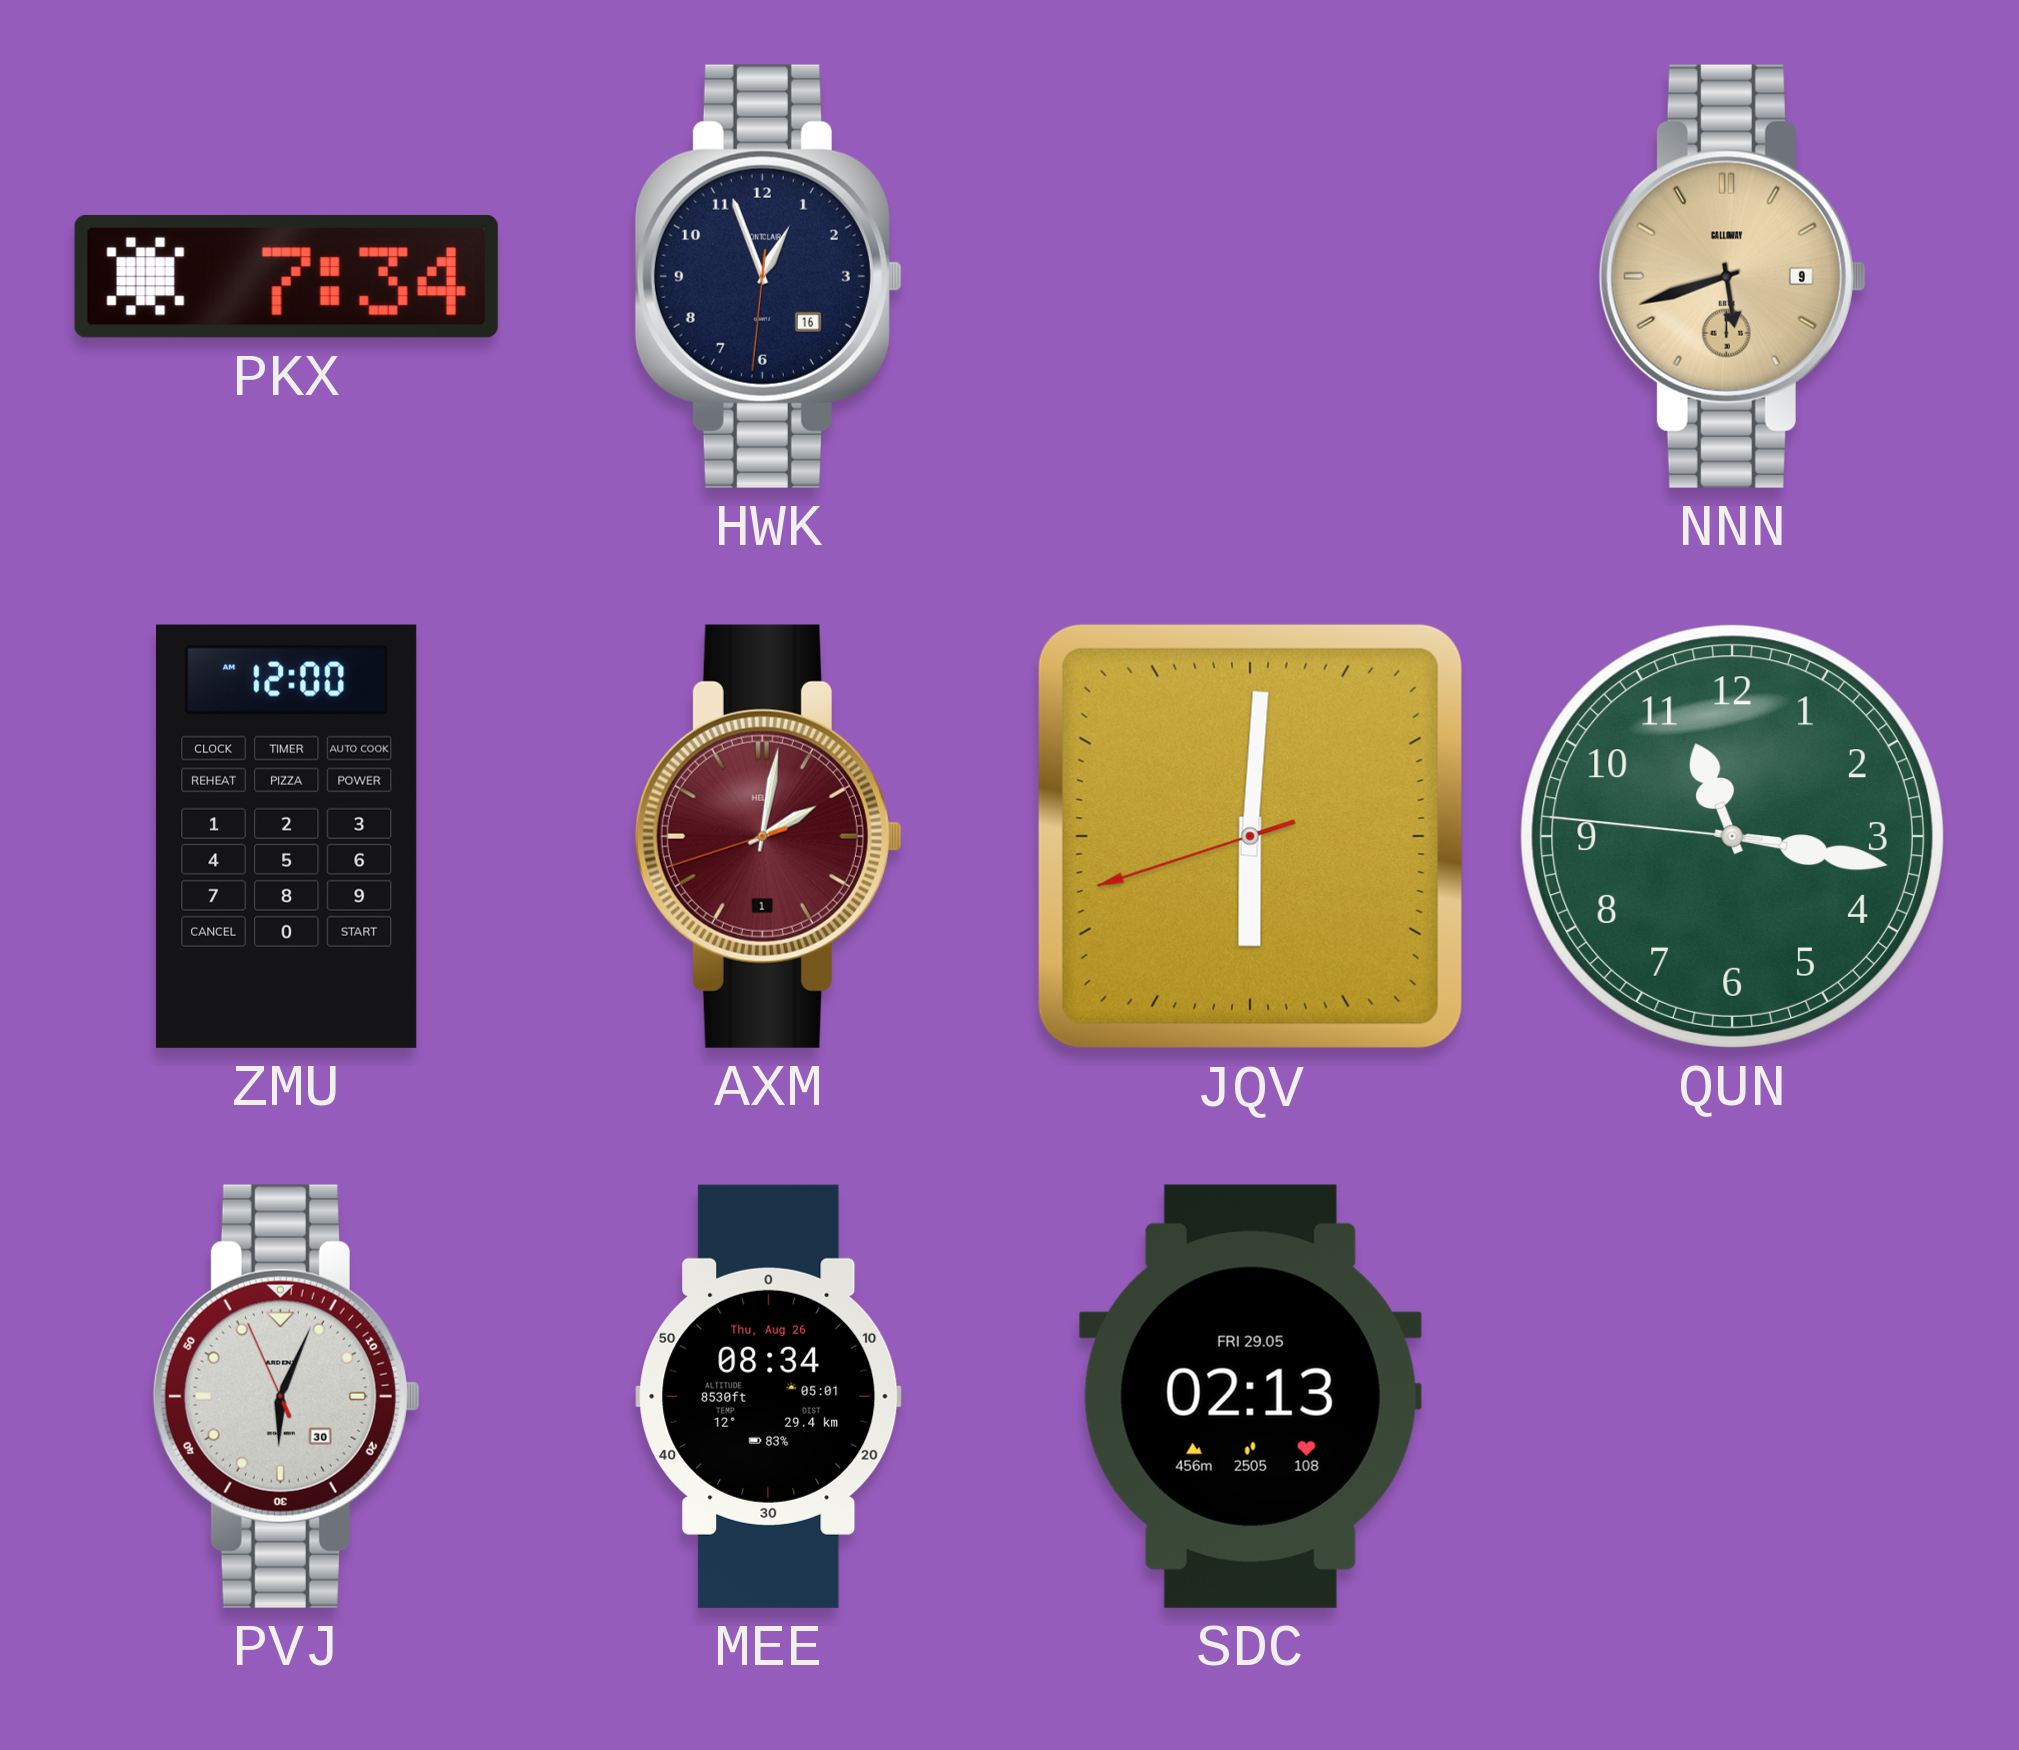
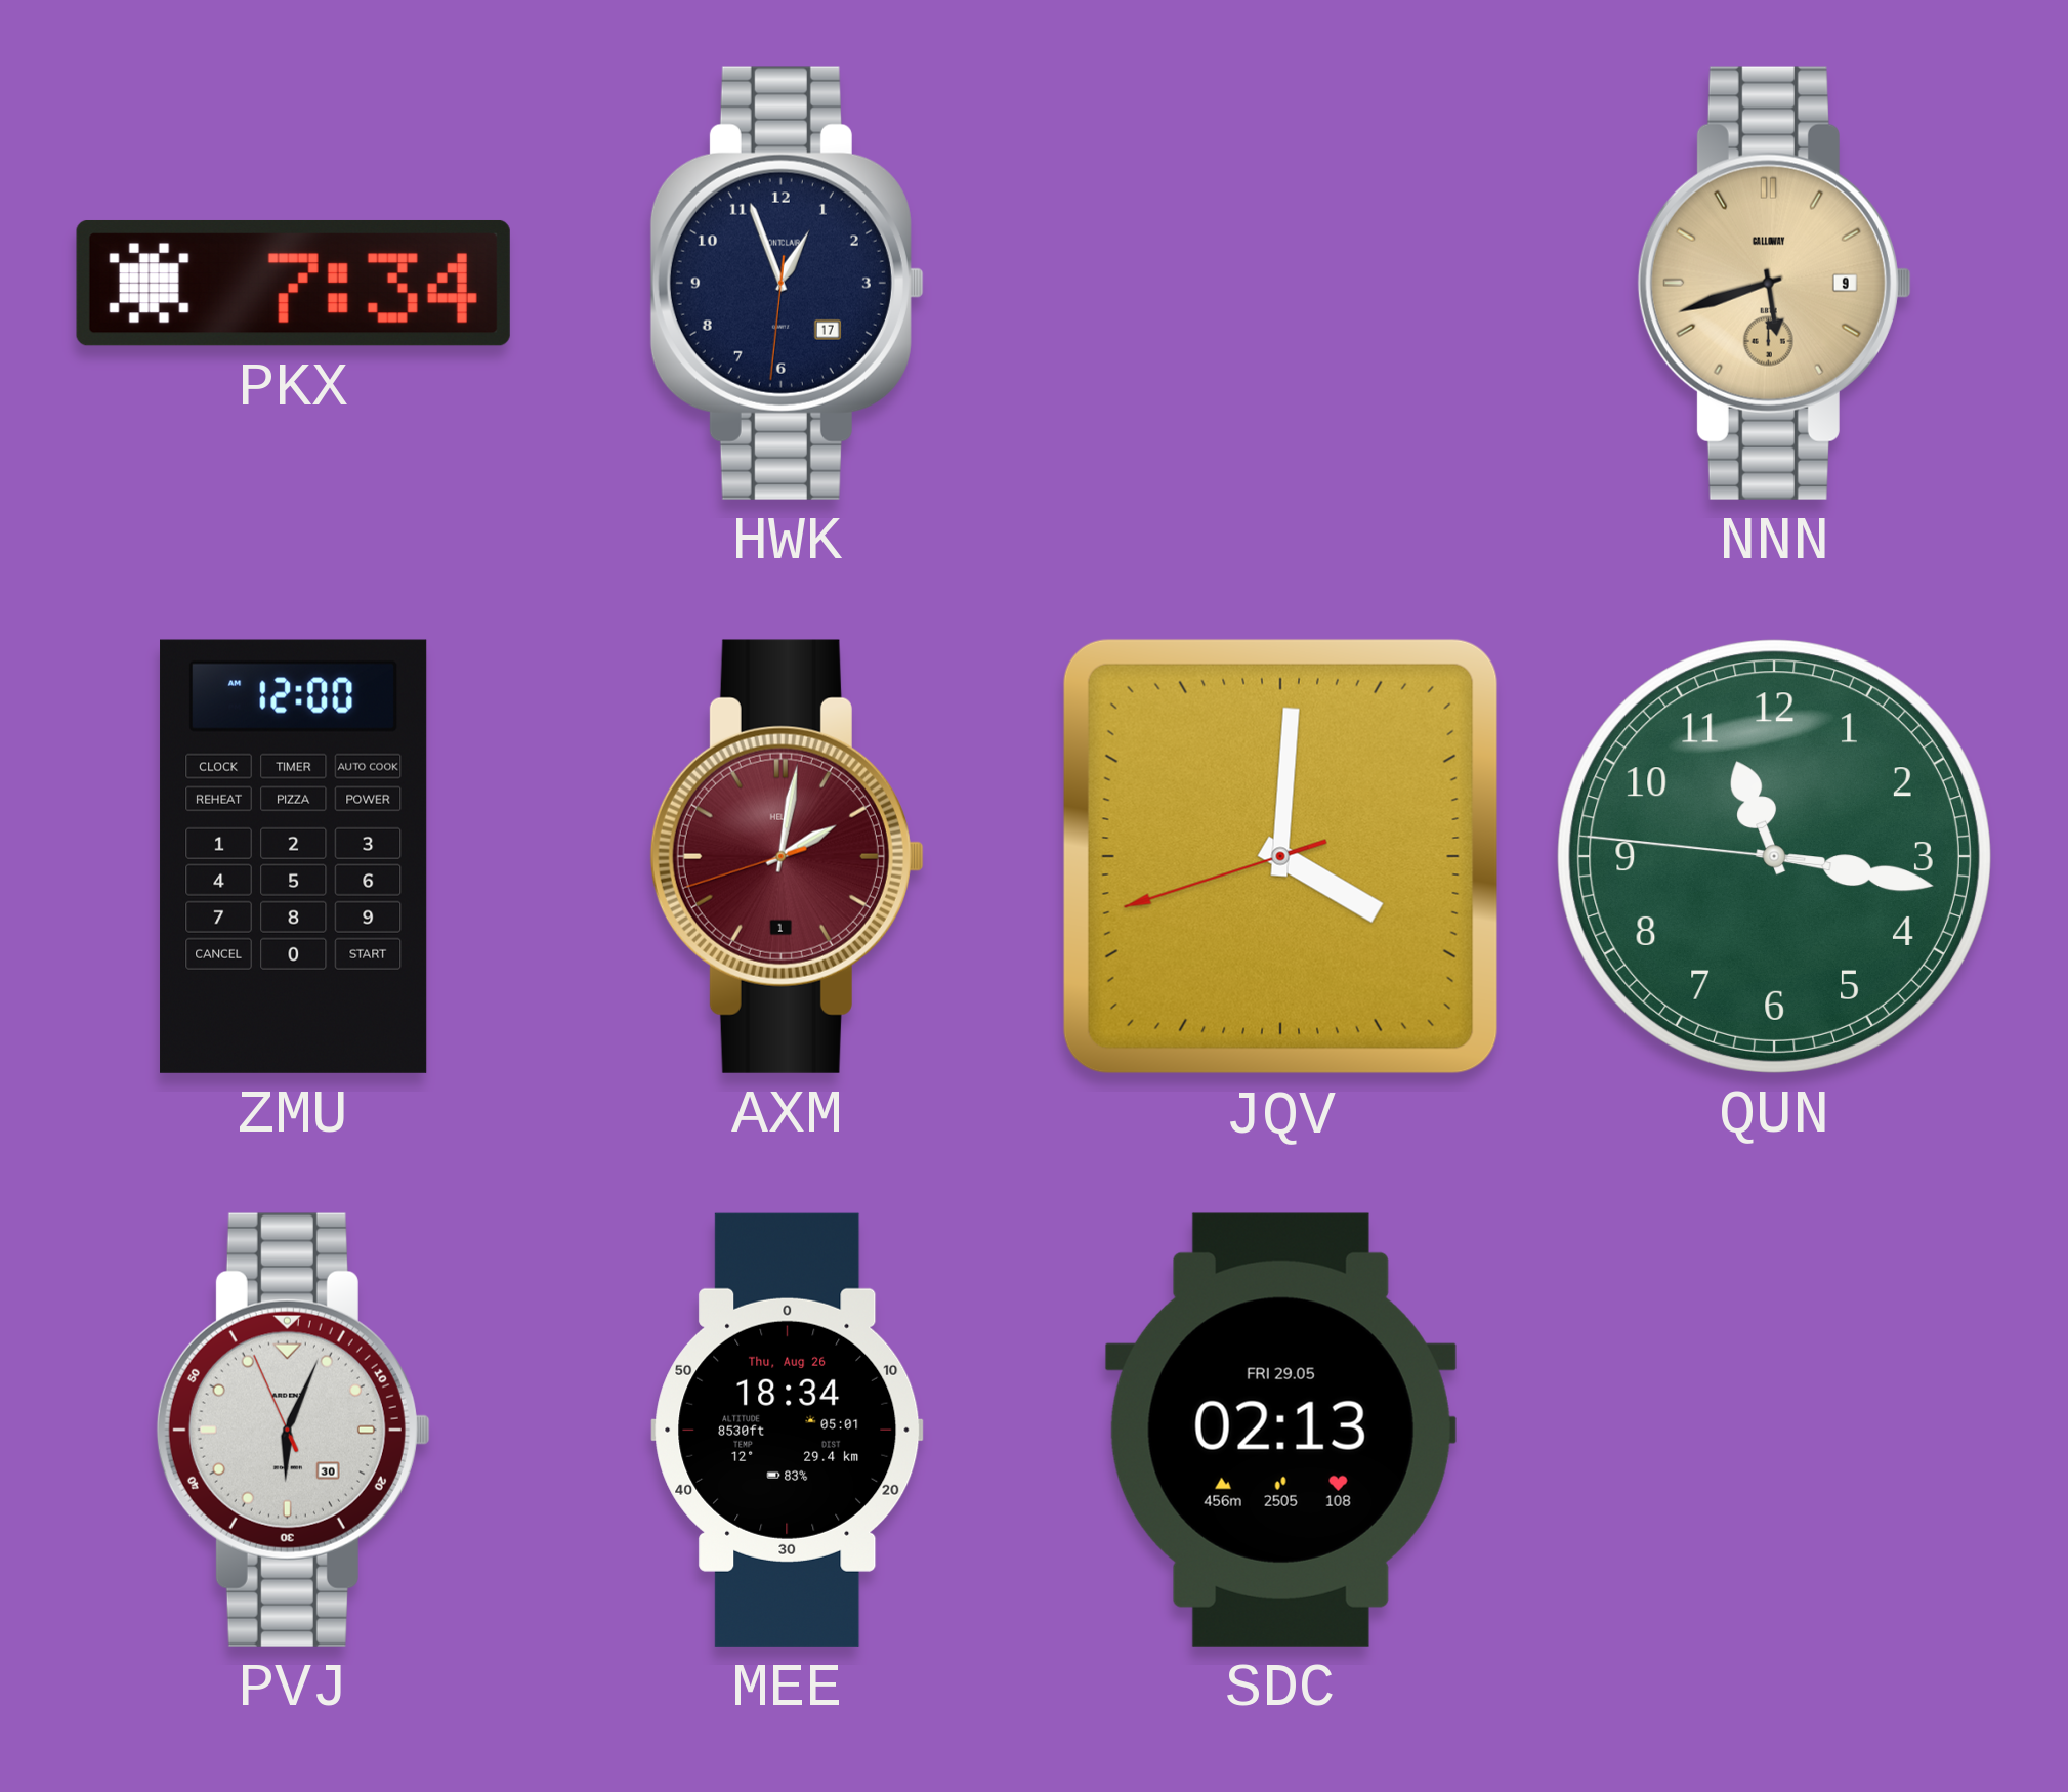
HWK date: 16 -> 17 (787, 283)
JQV: 6:00 -> 4:00 (1280, 856)
MEE: 08:34 -> 18:34 (788, 1430)
